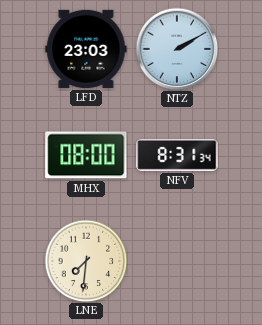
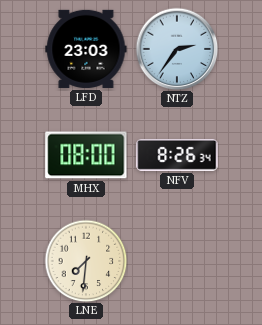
NTZ: 2:10 -> 2:36 (177, 49)
NFV: 8:31 -> 8:26 (177, 155)
